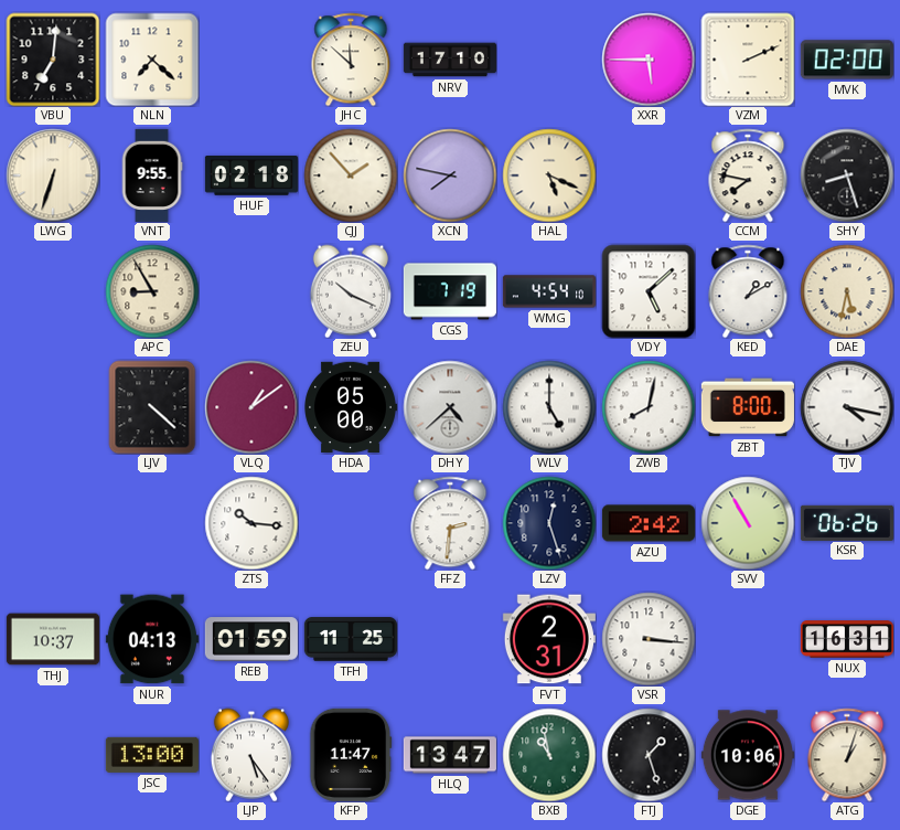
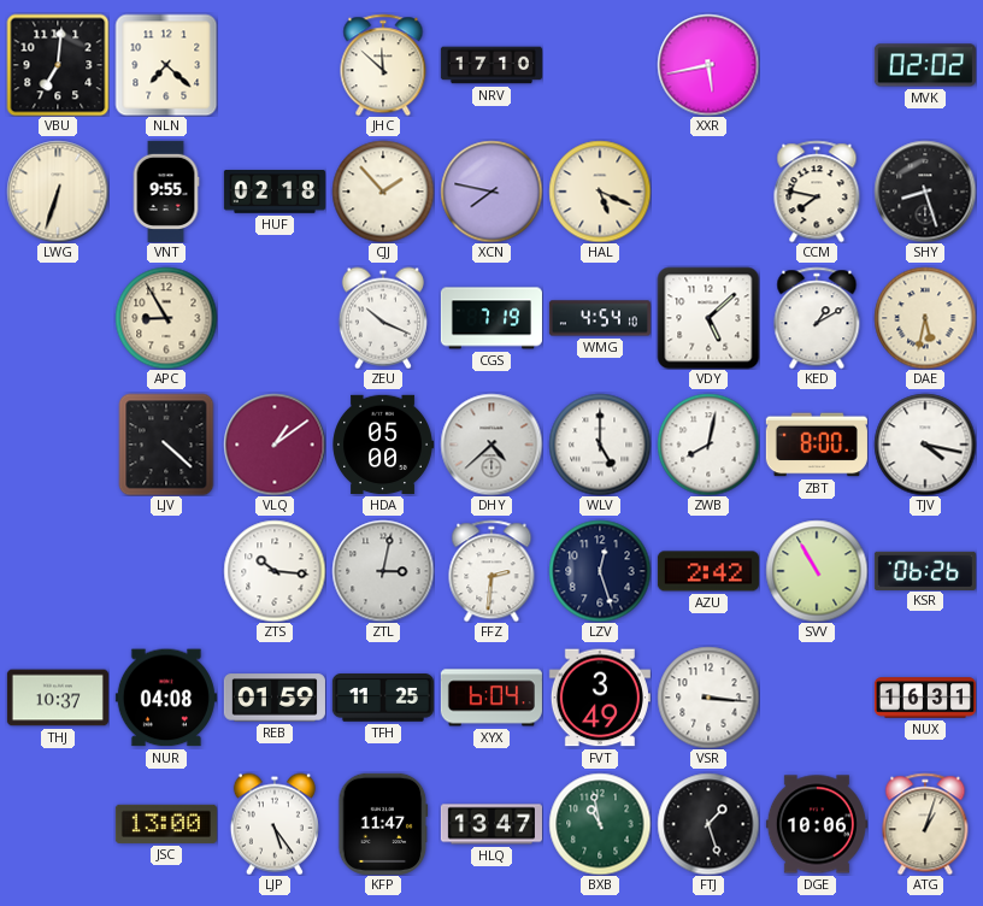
XXR: 5:45 -> 5:43 (708, 65)
VZM: 2:11 -> none (748, 60)
MVK: 02:00 -> 02:02 (925, 65)
ZTL: none -> 3:02 (383, 571)
NUR: 04:13 -> 04:08 (166, 698)
XYX: none -> 6:04 (491, 698)
FVT: 2:31 -> 3:49 (600, 698)
